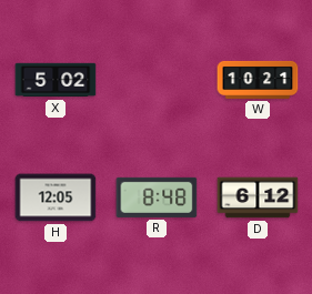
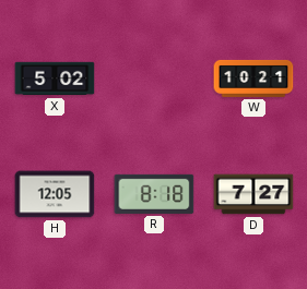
R: 8:48 -> 8:18 (154, 194)
D: 6:12 -> 7:27 (253, 194)
